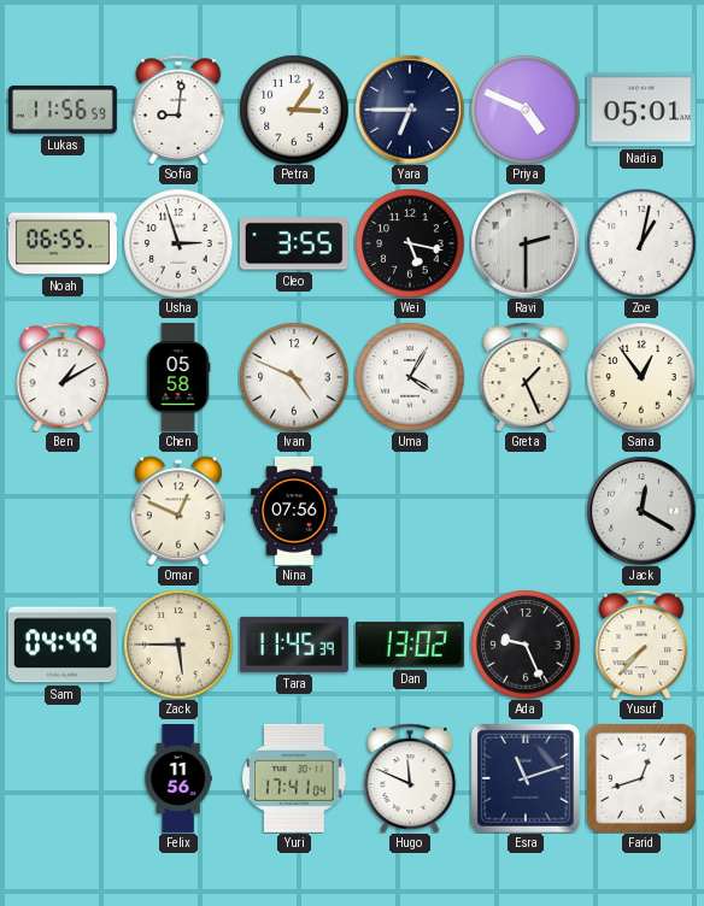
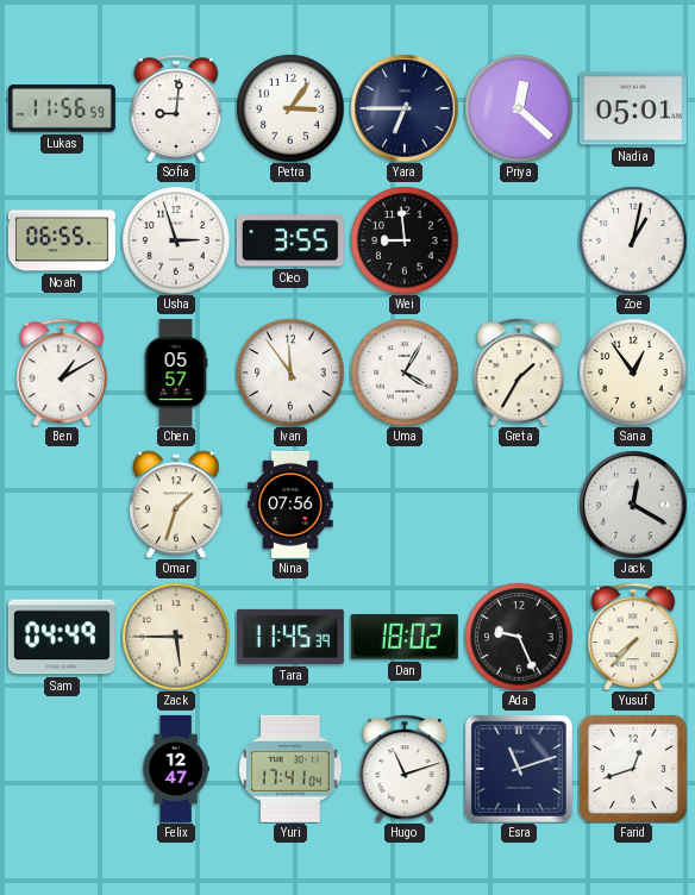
Priya: 4:49 -> 12:22 (519, 108)
Wei: 5:17 -> 8:59 (405, 240)
Ravi: 2:30 -> none (526, 243)
Chen: 05:58 -> 05:57 (176, 373)
Ivan: 4:49 -> 11:54 (290, 373)
Greta: 1:26 -> 1:35 (519, 373)
Omar: 12:49 -> 1:33 (176, 505)
Dan: 13:02 -> 18:02 (405, 637)
Felix: 11:56 -> 12:47 (176, 769)
Hugo: 11:49 -> 11:12 (405, 769)
